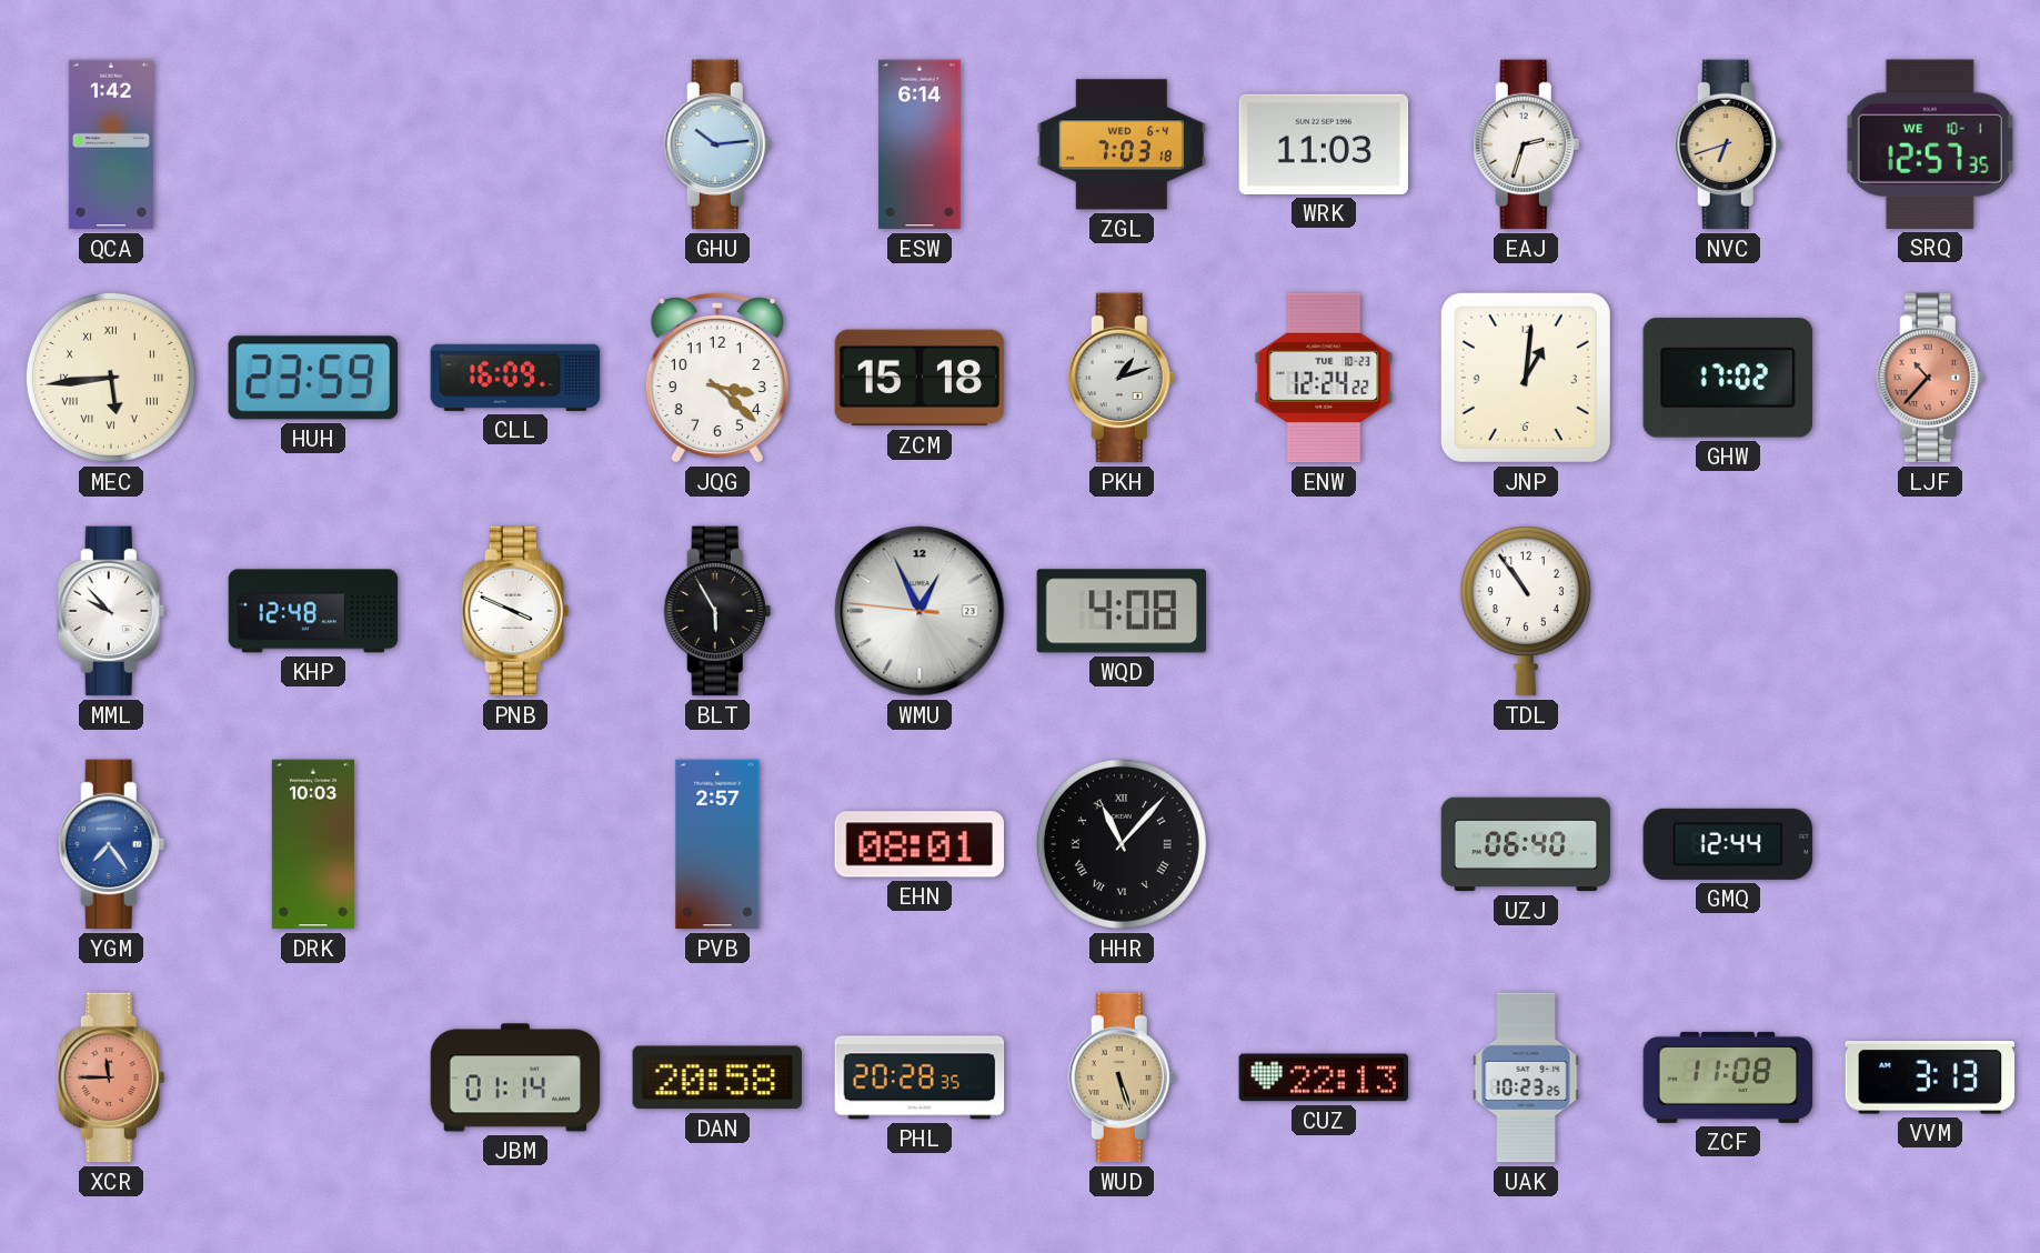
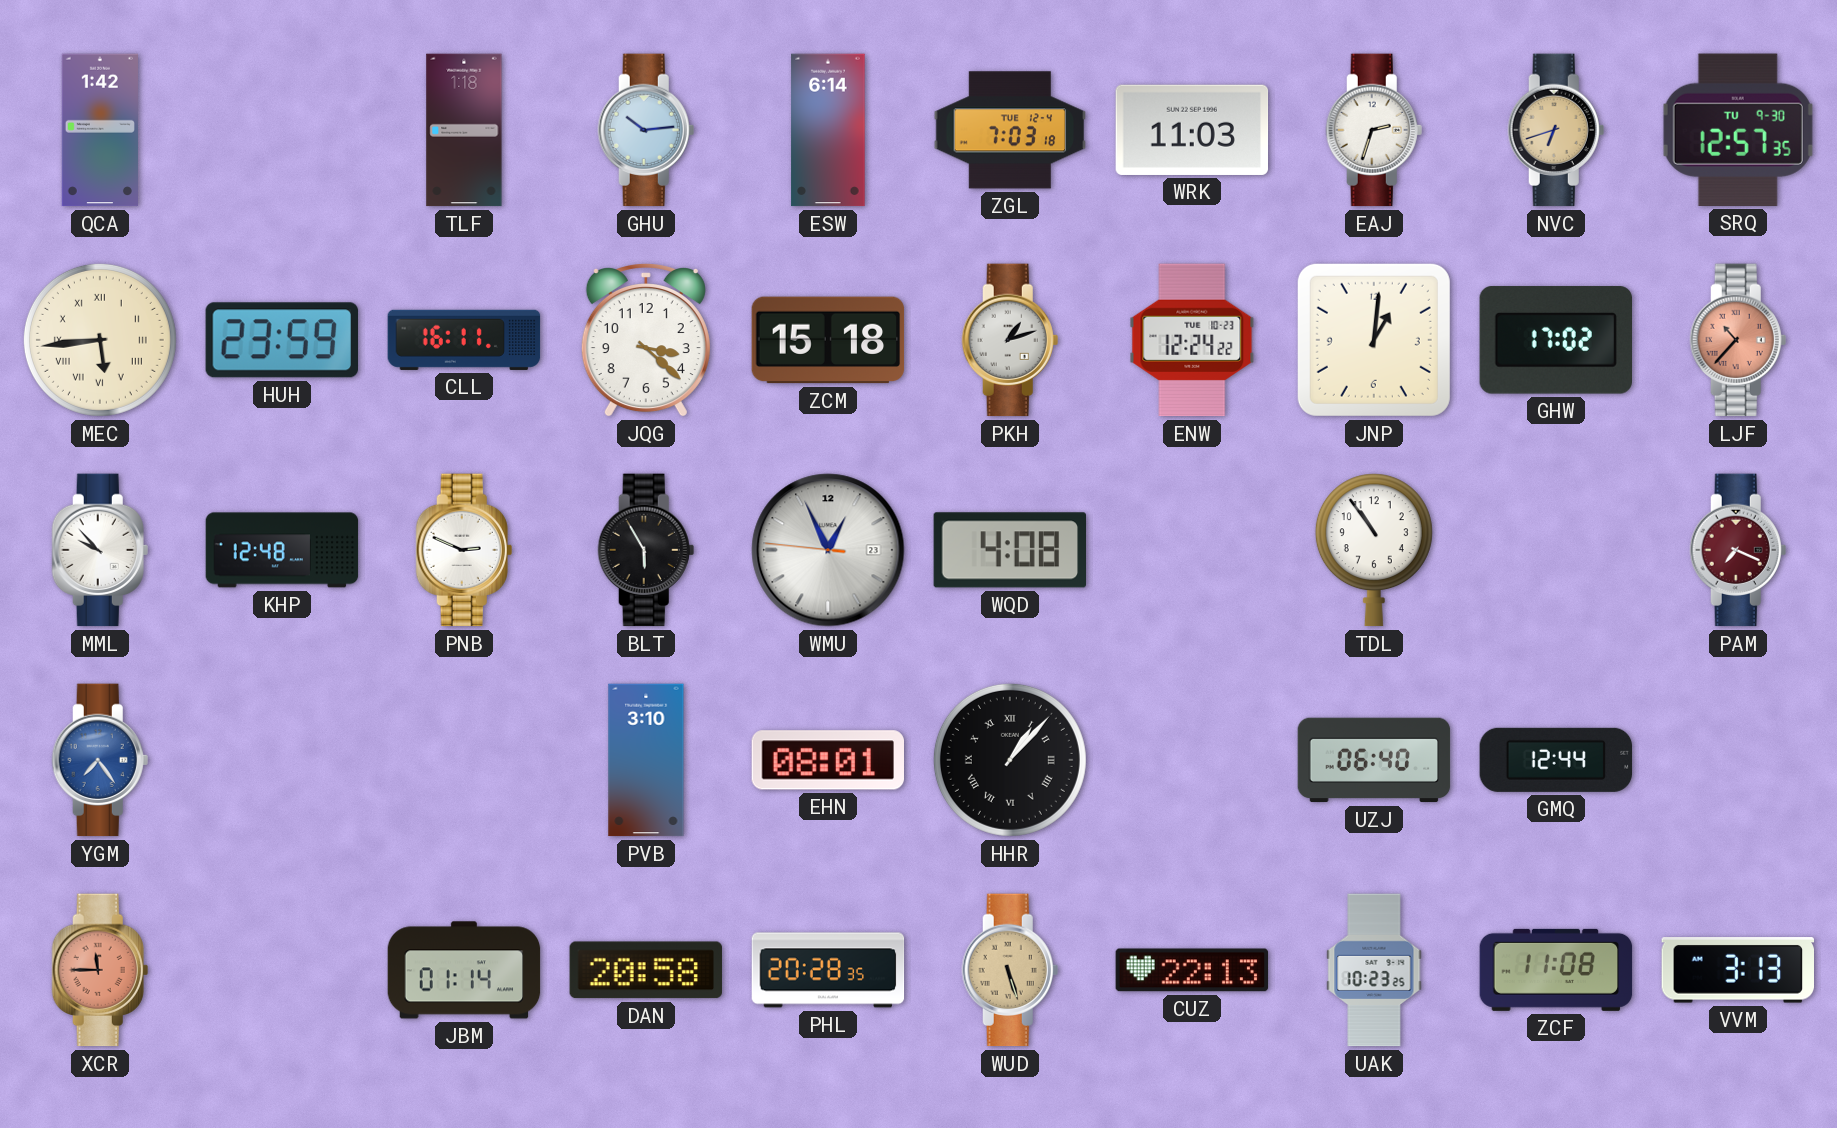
TLF: none -> 1:18 (464, 130)
ZGL date: WED 6-4 -> TUE 12-4 (1010, 130)
SRQ date: WE 10-1 -> TU 9-30 (1738, 130)
CLL: 16:09 -> 16:11 (464, 340)
PNB: 3:49 -> 2:49 (464, 550)
PAM: none -> 7:19 (1738, 550)
DRK: 10:03 -> none (313, 844)
PVB: 2:57 -> 3:10 (646, 760)
HHR: 11:07 -> 1:07 (1010, 760)
